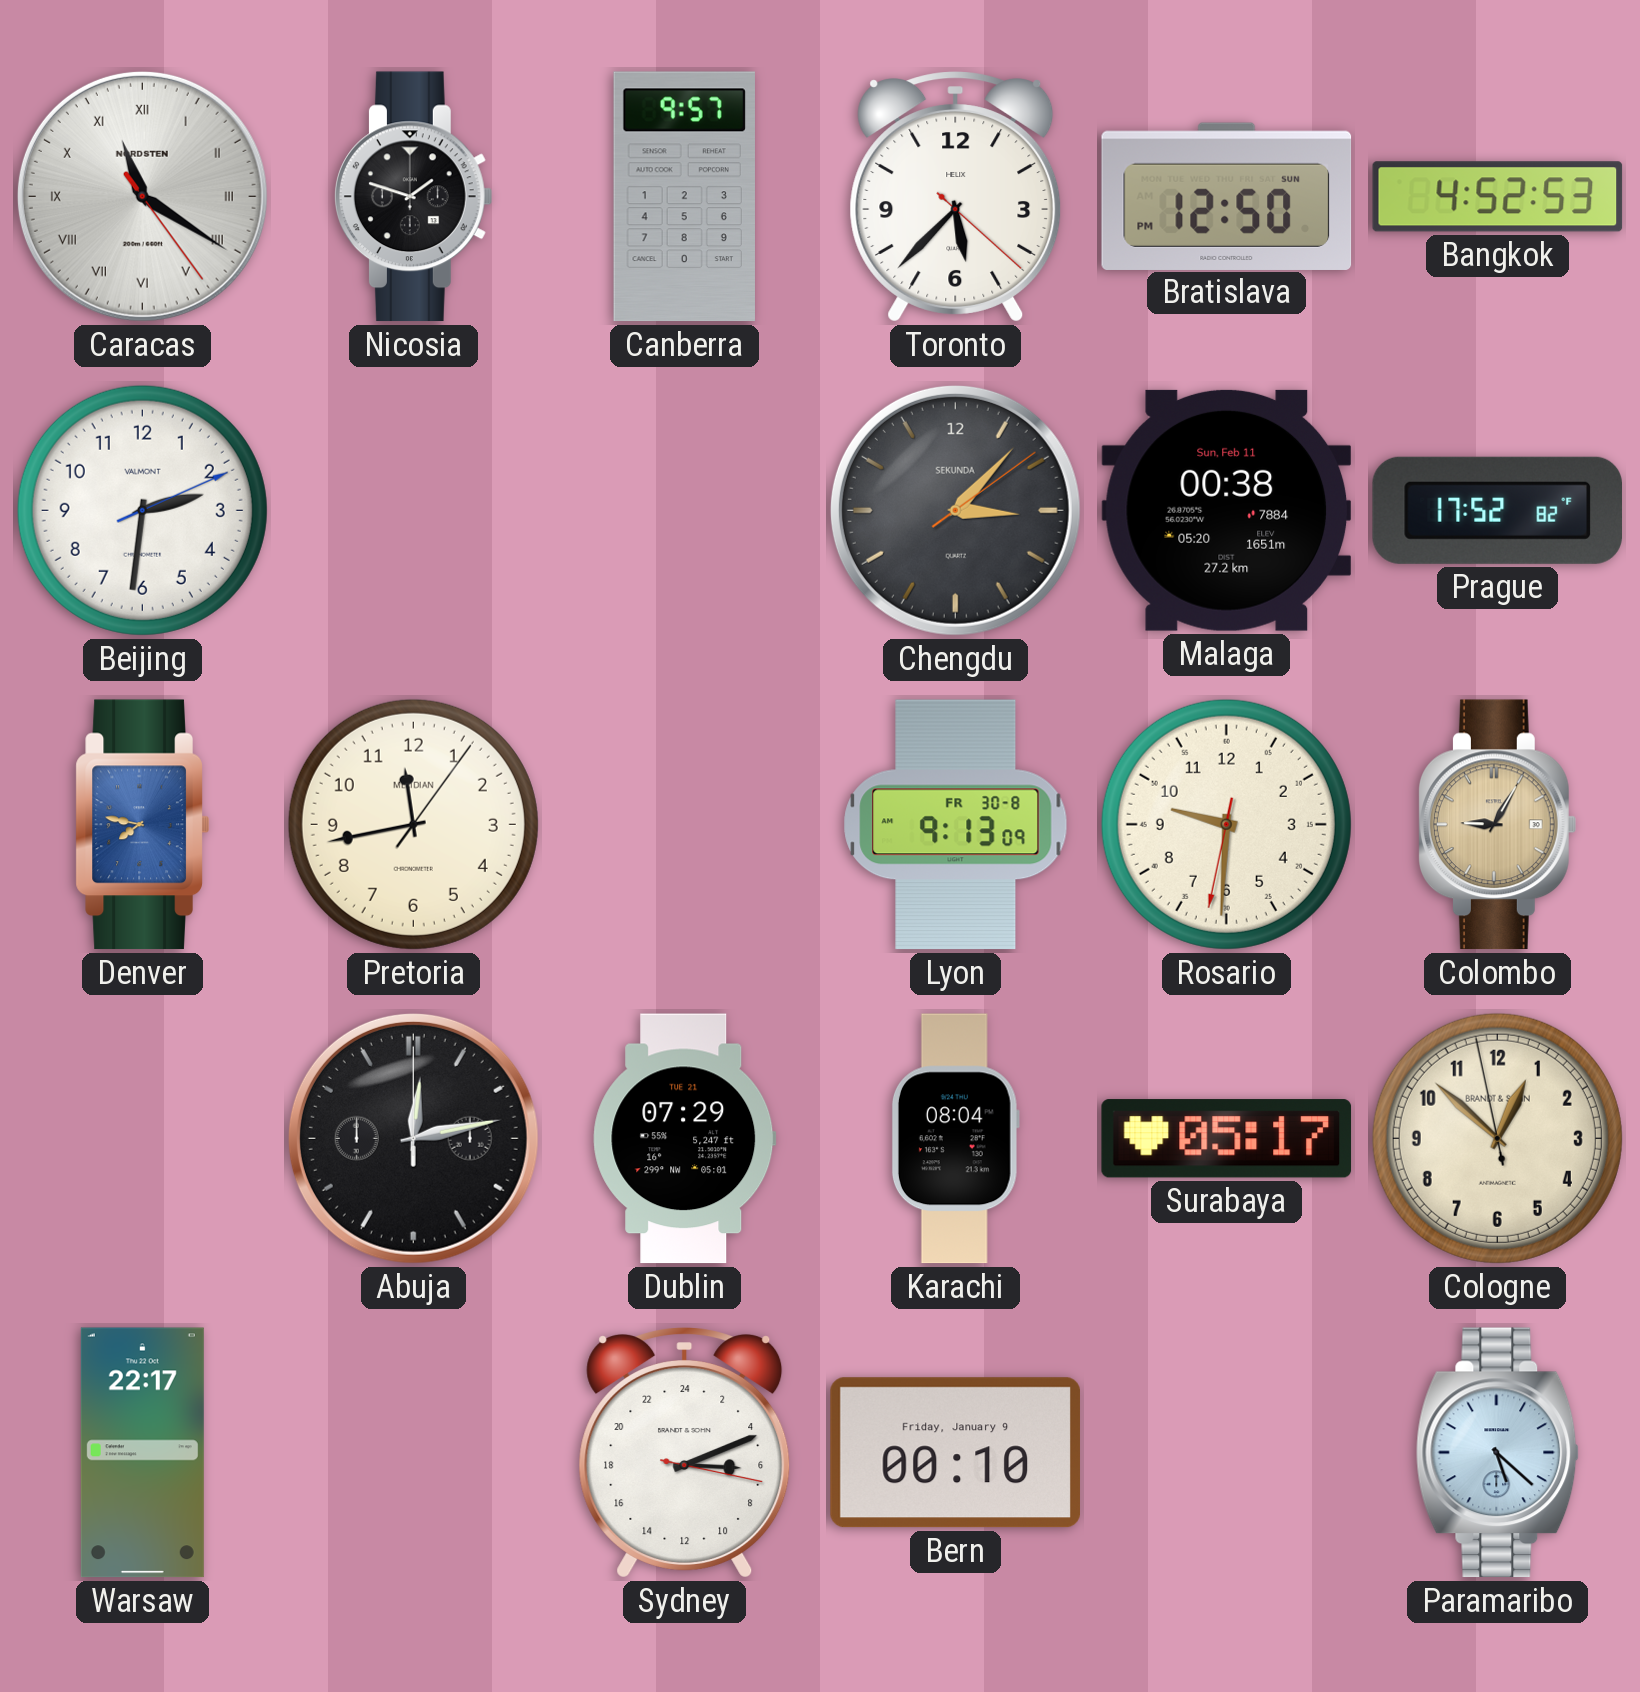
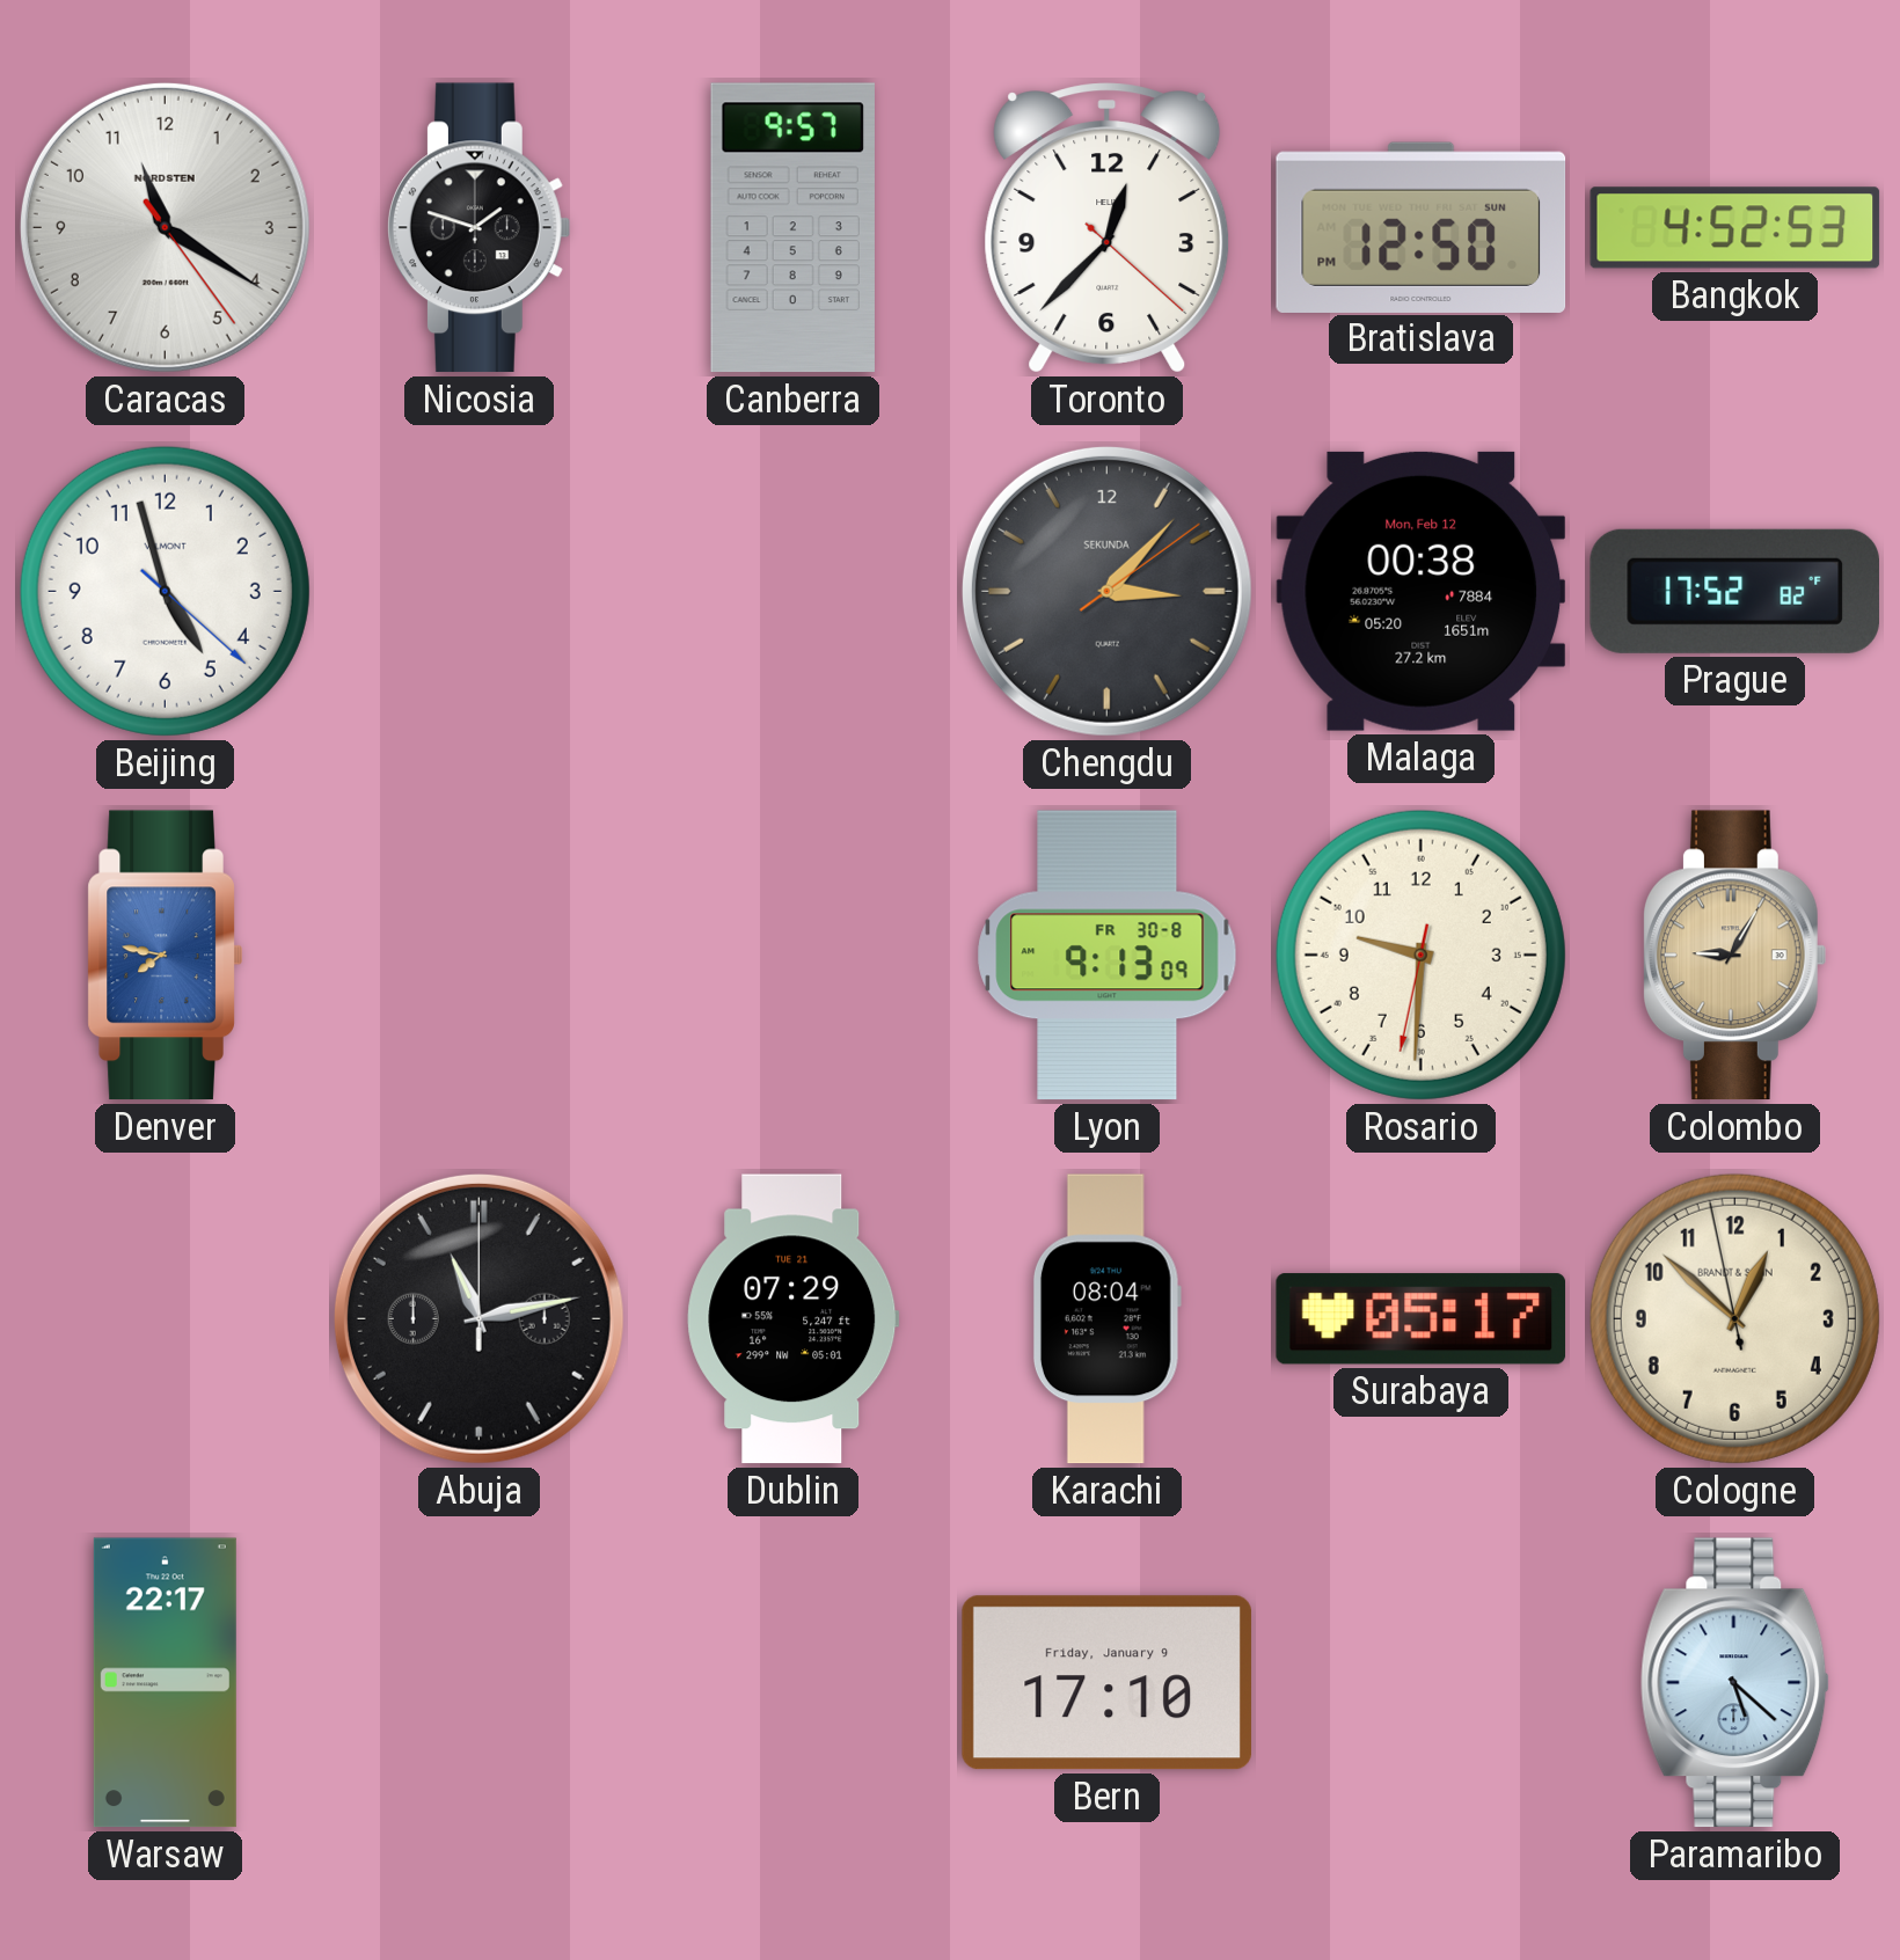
Caracas numerals: Roman -> Arabic (165, 227)
Toronto: 5:37 -> 12:37 (1108, 228)
Beijing: 2:31 -> 4:57 (165, 591)
Malaga date: Sun, Feb 11 -> Mon, Feb 12 (1420, 591)
Pretoria: 11:43 -> none (413, 824)
Abuja: 12:13 -> 11:13 (478, 1318)
Sydney: 6:11 -> none (685, 1453)
Bern: 00:10 -> 17:10 (1106, 1683)
